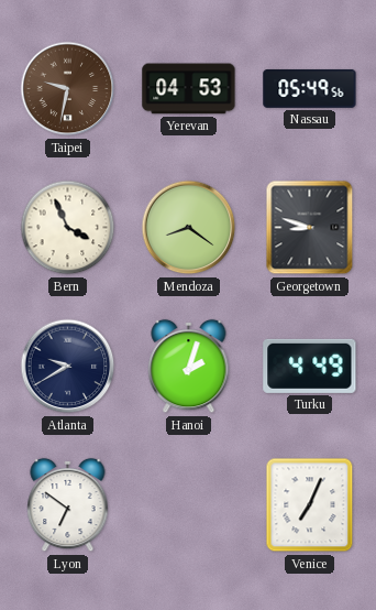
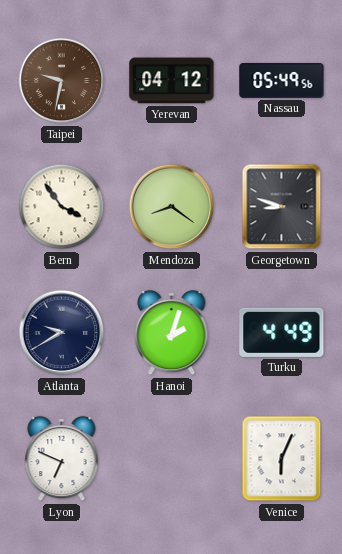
Yerevan: 04:53 -> 04:12 (172, 81)
Bern: 3:56 -> 3:54 (62, 207)
Lyon: 6:51 -> 6:49 (62, 459)
Venice: 7:04 -> 6:04 (282, 459)
